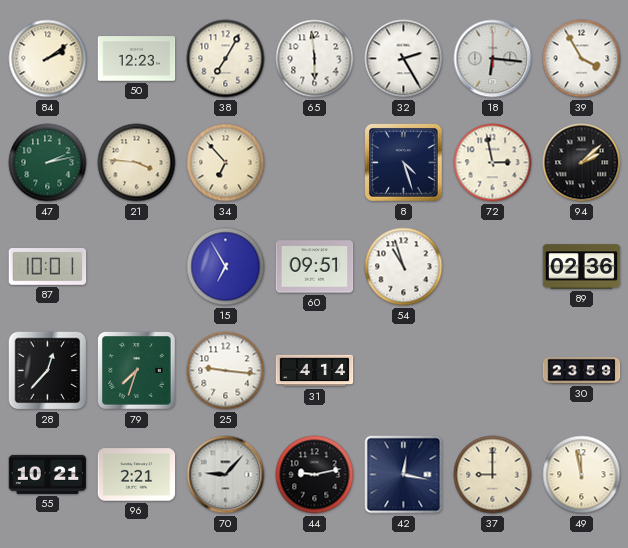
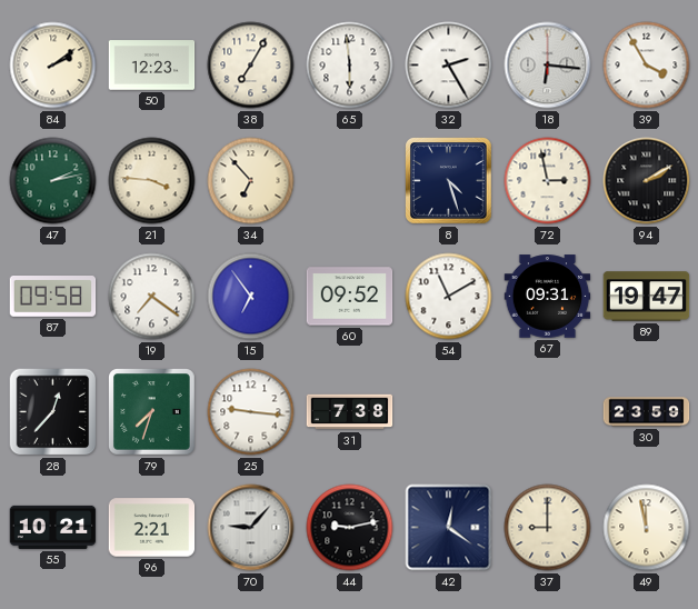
94: 2:08 -> 2:10 (647, 181)
87: 10:01 -> 09:58 (53, 297)
19: none -> 7:21 (152, 297)
15: 6:55 -> 6:54 (251, 297)
60: 09:51 -> 09:52 (350, 297)
54: 10:57 -> 11:10 (449, 297)
67: none -> 09:31 (548, 297)
89: 02:36 -> 19:47 (647, 297)
31: 4:14 -> 7:38 (350, 412)
42: 12:17 -> 12:21 (449, 528)
